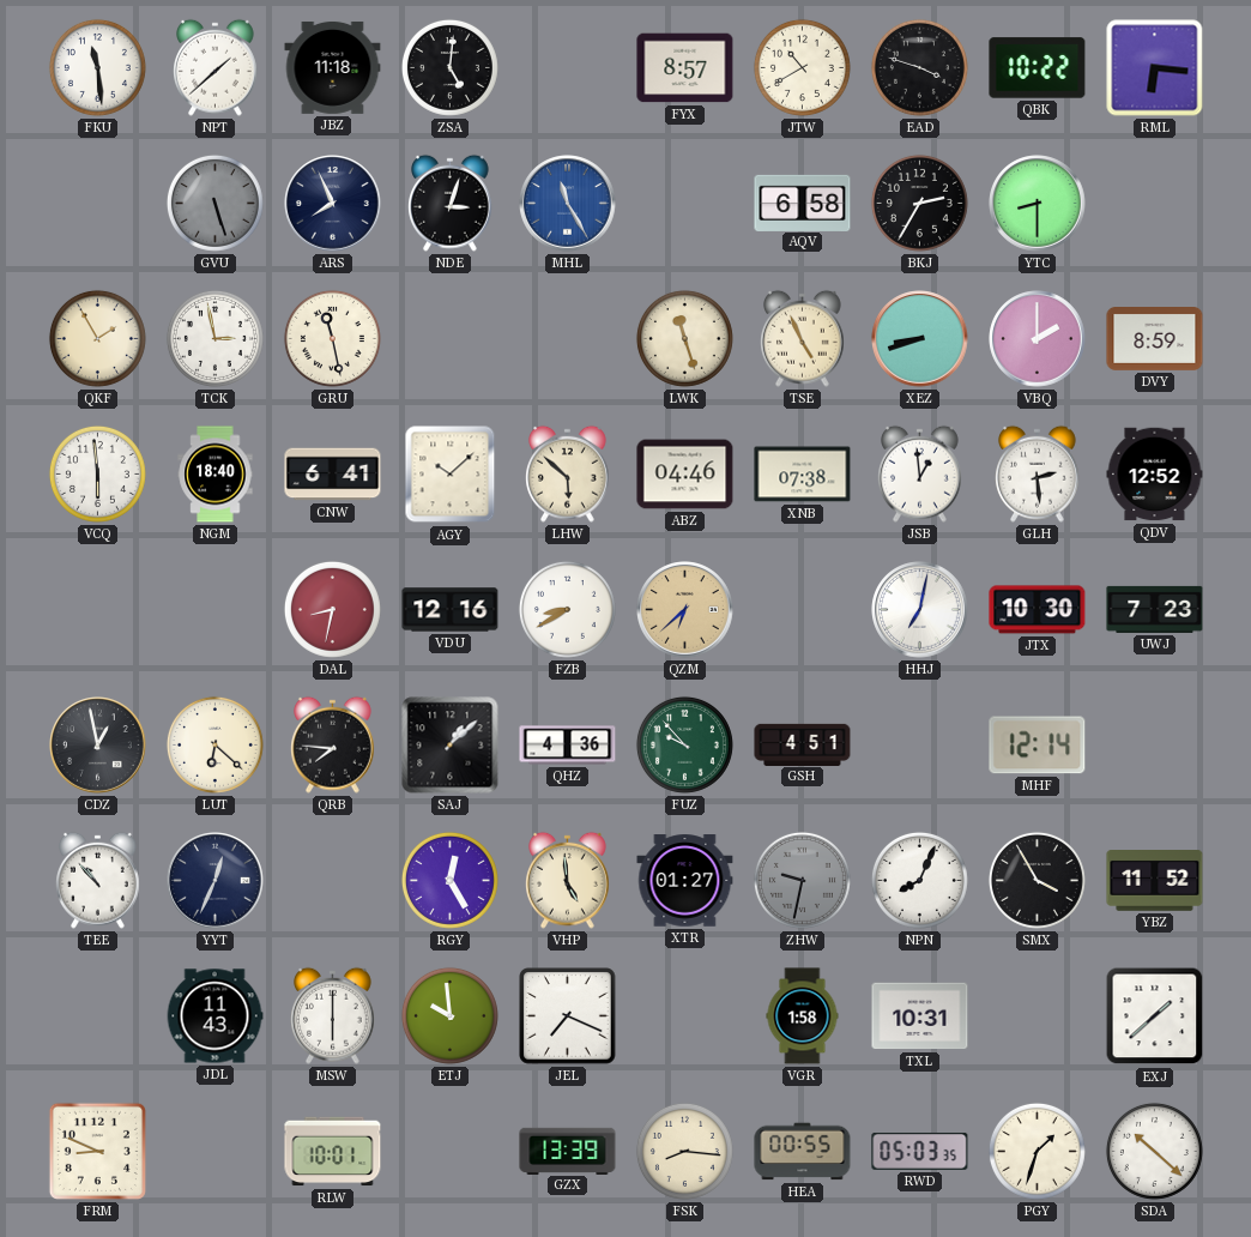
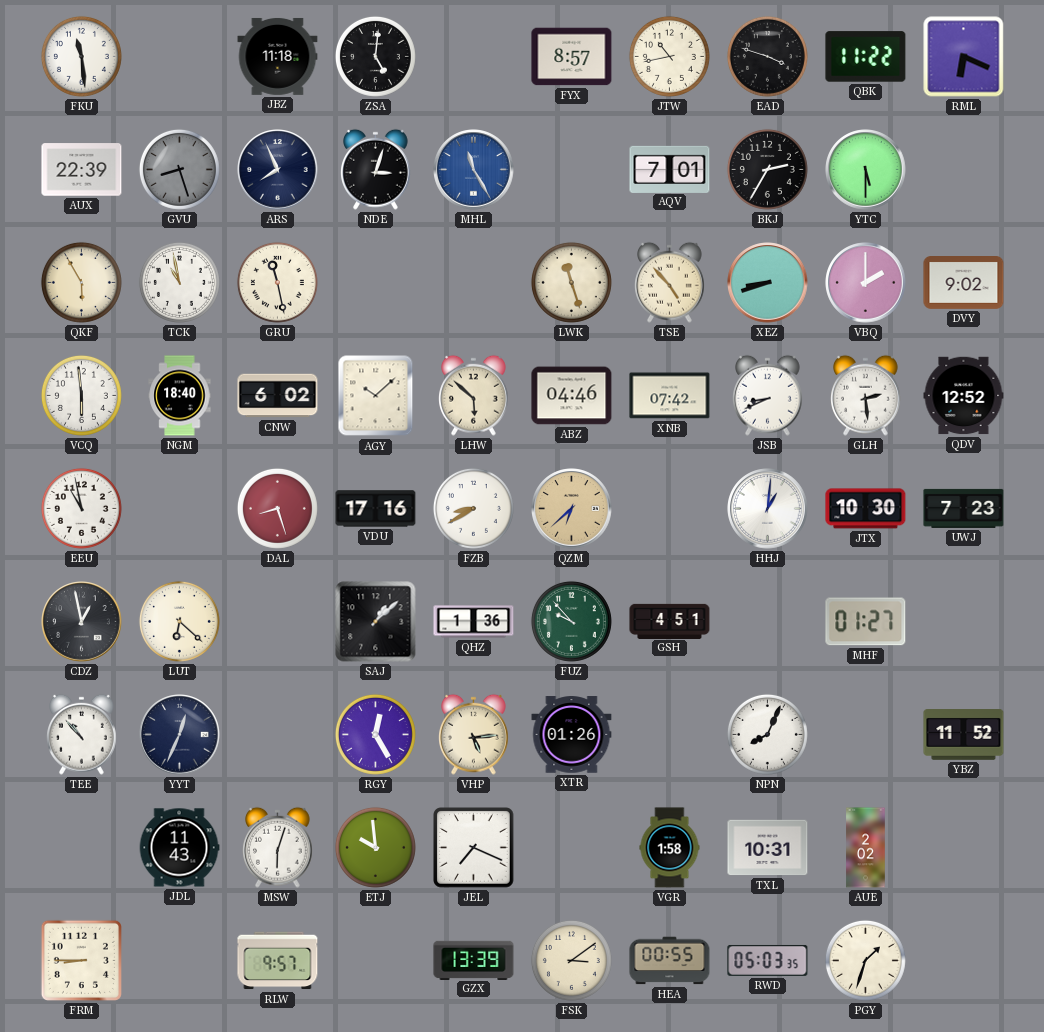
NPT: 1:38 -> none (216, 67)
JTW: 10:40 -> 10:43 (669, 56)
QBK: 10:22 -> 11:22 (866, 57)
RML: 6:16 -> 6:19 (964, 57)
AUX: none -> 22:39 (82, 170)
GVU: 5:27 -> 8:27 (179, 169)
AQV: 6:58 -> 7:01 (670, 169)
YTC: 8:30 -> 5:30 (866, 170)
QKF: 1:55 -> 5:55 (81, 282)
TCK: 2:58 -> 10:58 (179, 282)
TSE: 4:56 -> 4:53 (670, 282)
DVY: 8:59 -> 9:02 (964, 283)
CNW: 6:41 -> 6:02 (278, 396)
XNB: 07:38 -> 07:42 (670, 396)
JSB: 12:59 -> 8:41 (768, 395)
EEU: none -> 10:58 (81, 508)
DAL: 8:32 -> 8:27 (277, 508)
VDU: 12:16 -> 17:16 (376, 509)
HHJ: 7:02 -> 1:01 (768, 509)
QRB: 7:46 -> none (333, 744)
QHZ: 4:36 -> 1:36 (474, 622)
MHF: 12:14 -> 01:27 (866, 622)
VHP: 4:59 -> 5:14 (474, 734)
XTR: 01:27 -> 01:26 (572, 735)
ZHW: 9:32 -> none (802, 880)
SMX: 3:55 -> none (1037, 880)
MSW: 6:00 -> 6:03 (278, 847)
AUE: none -> 2:02 (866, 848)
EXJ: 1:38 -> none (1155, 1016)
FRM: 8:49 -> 8:45 (81, 960)
RLW: 10:01 -> 9:57 (278, 961)
FSK: 8:16 -> 3:09 (571, 960)
SDA: 10:22 -> none (1154, 1151)
